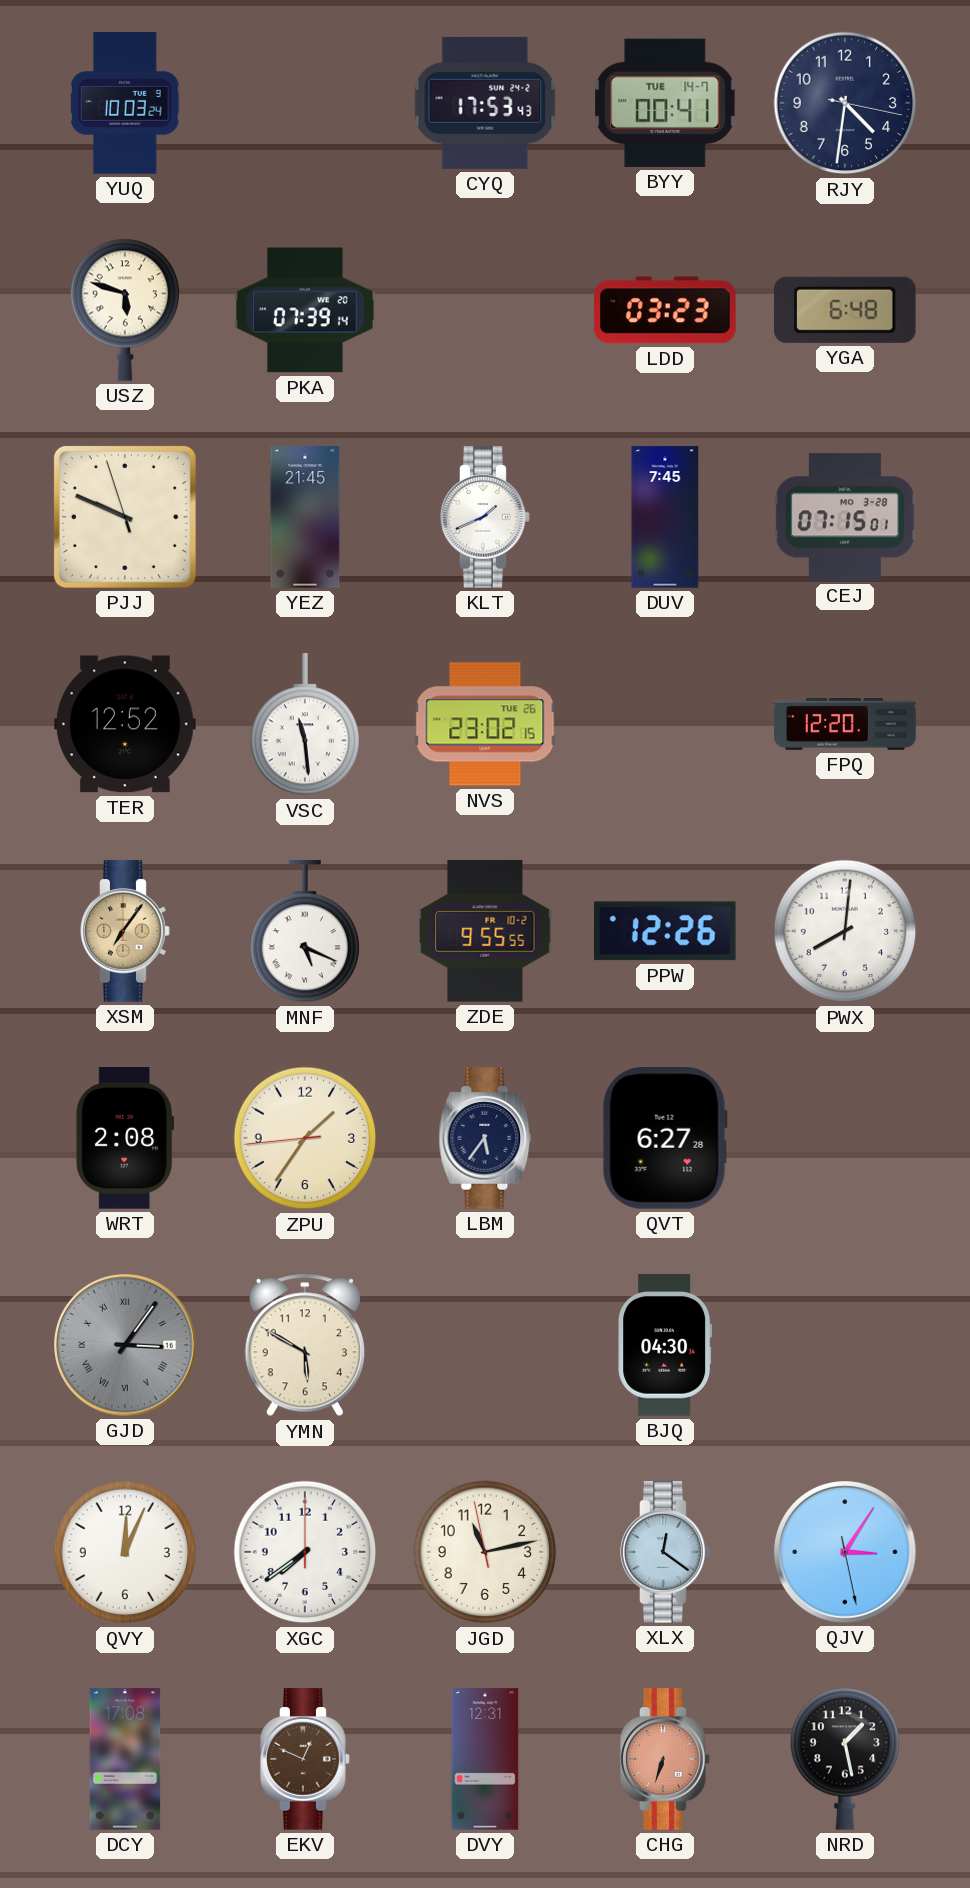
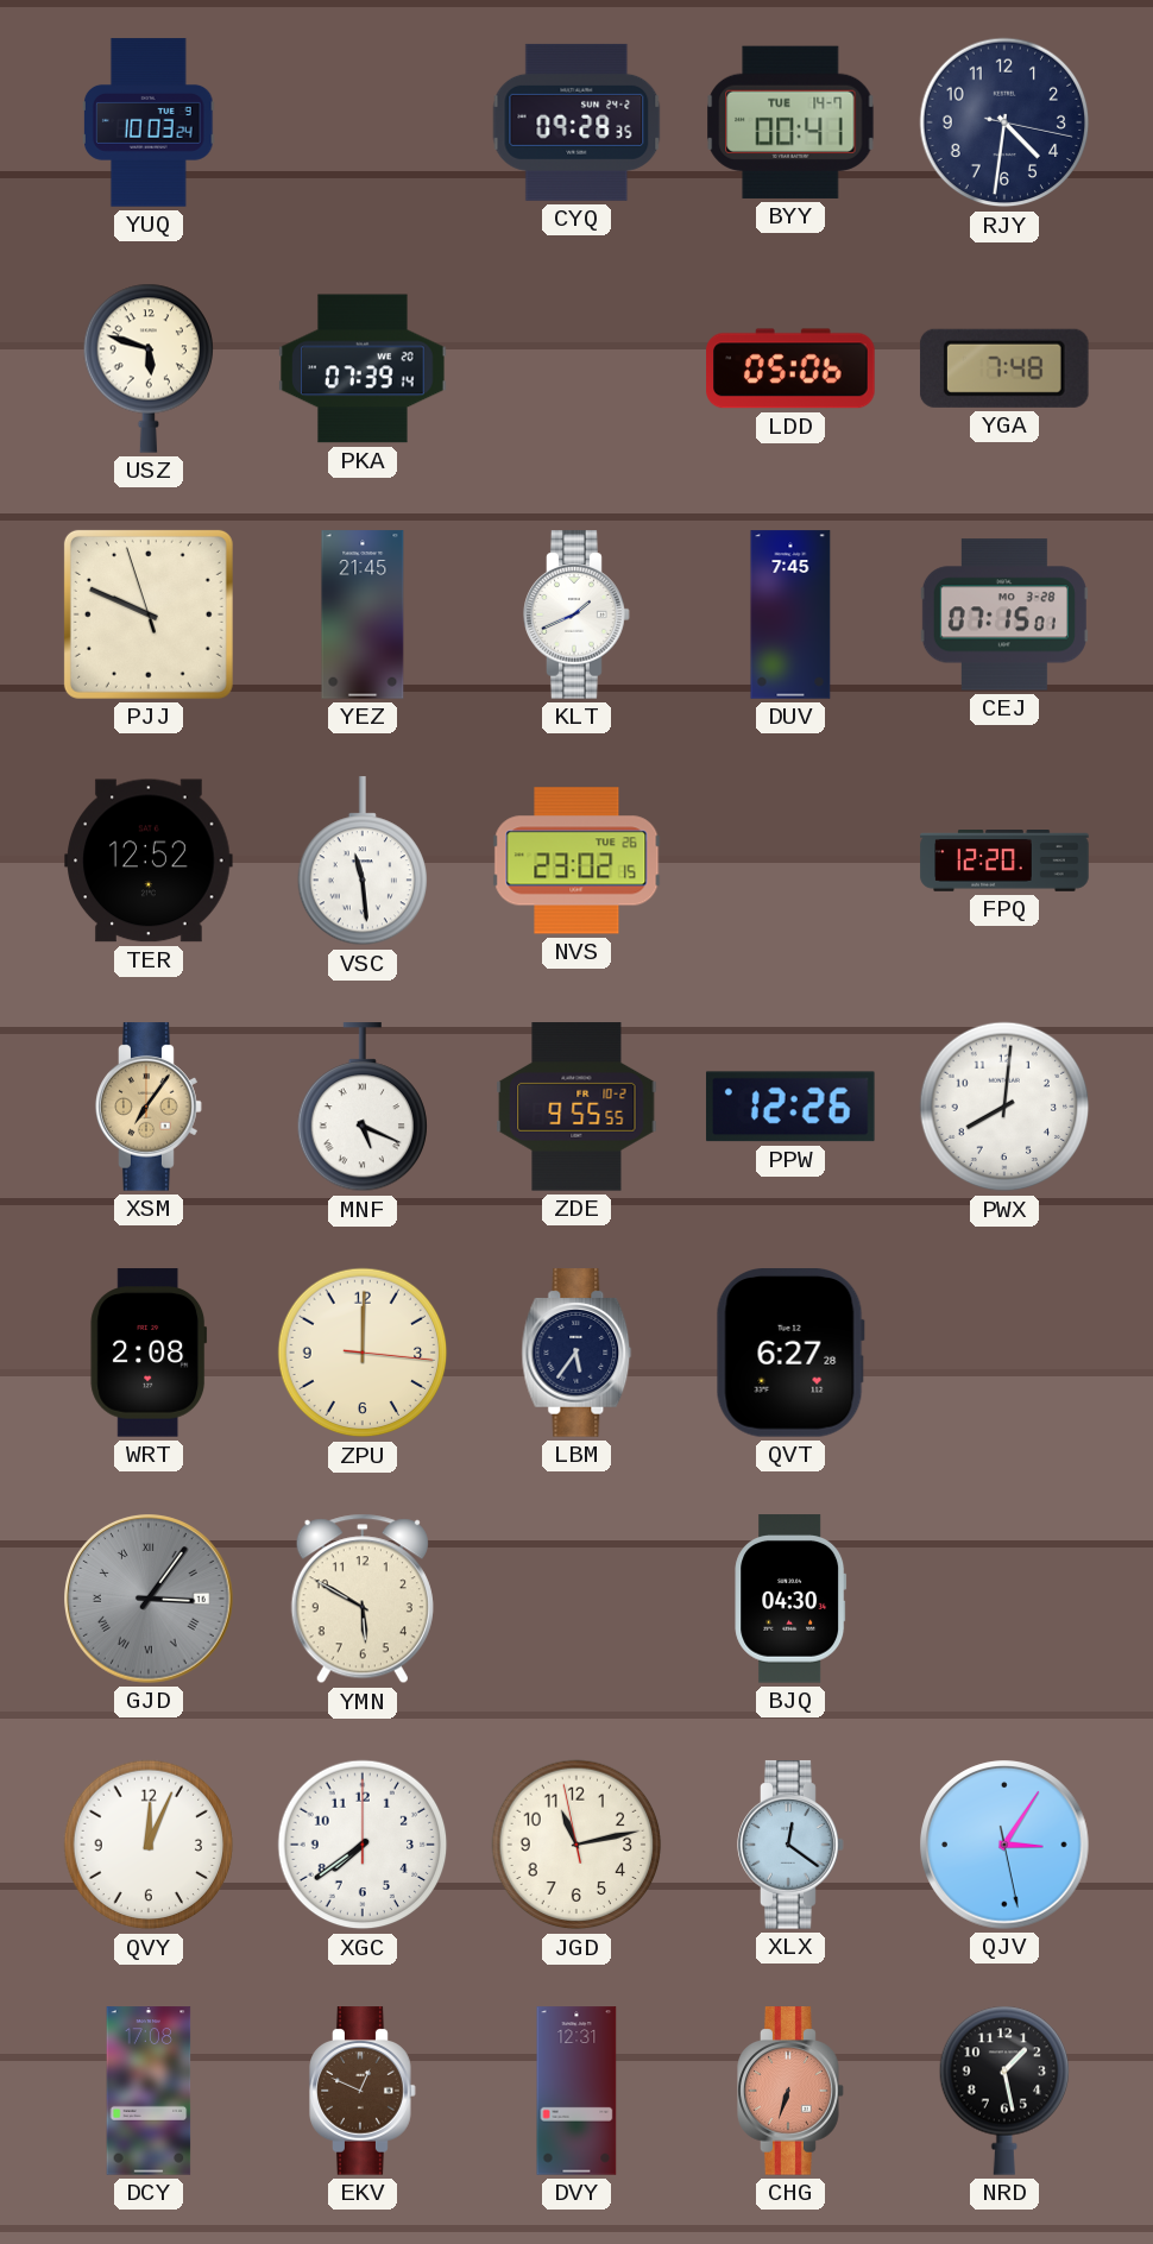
CYQ: 17:53 -> 09:28 (576, 122)
LDD: 03:23 -> 05:06 (790, 368)
YGA: 6:48 -> 7:48 (1004, 368)
ZPU: 1:35 -> 12:00 (363, 1353)
